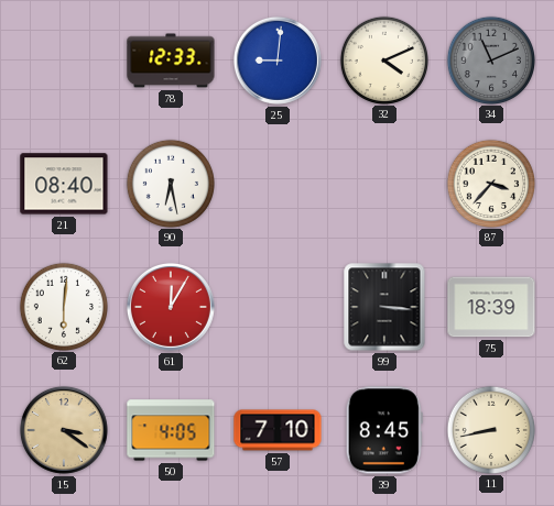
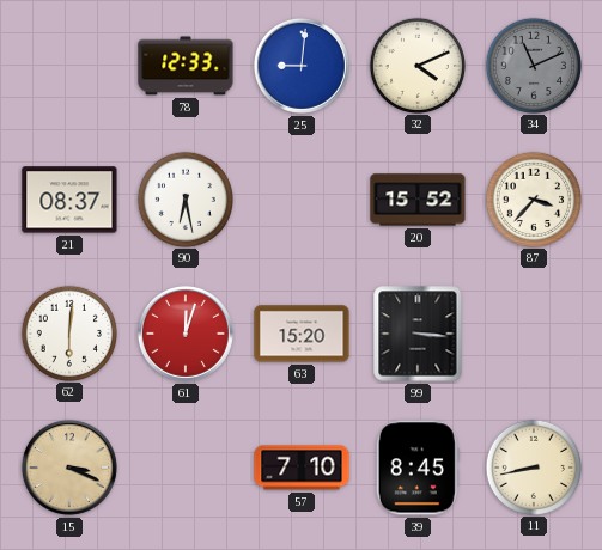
21: 08:40 -> 08:37 (69, 200)
20: none -> 15:52 (418, 200)
61: 12:05 -> 12:03 (186, 334)
63: none -> 15:20 (302, 334)
75: 18:39 -> none (491, 307)
15: 3:21 -> 3:19 (69, 467)
50: 4:05 -> none (171, 430)
